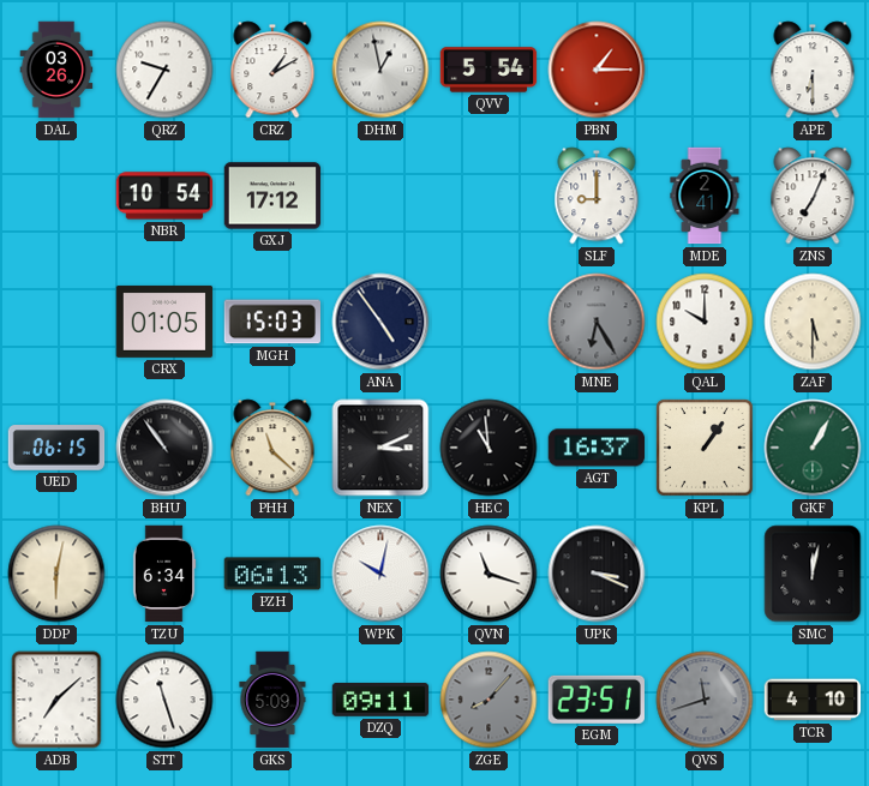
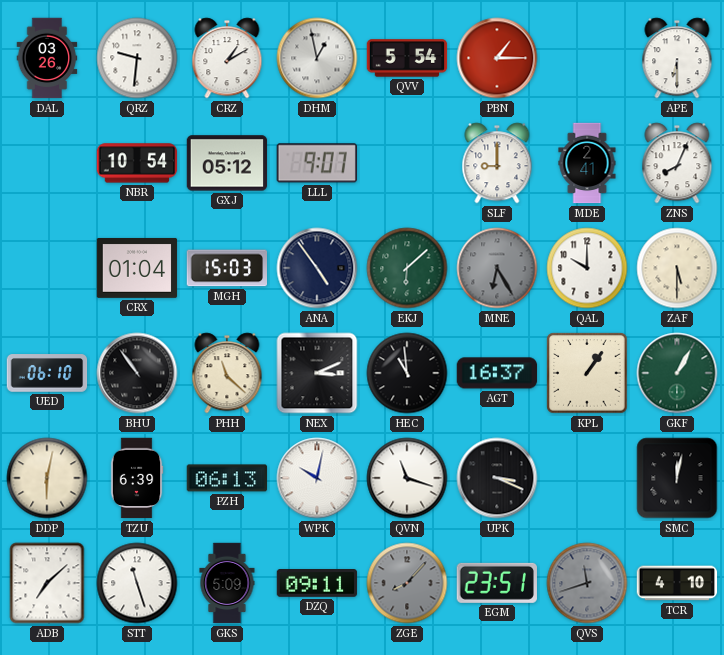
QRZ: 9:35 -> 9:31 (137, 58)
GXJ: 17:12 -> 05:12 (227, 163)
LLL: none -> 9:07 (317, 163)
ZNS: 7:04 -> 8:04 (677, 163)
CRX: 01:05 -> 01:04 (137, 268)
EKJ: none -> 6:08 (407, 268)
UED: 06:15 -> 06:10 (47, 373)
TZU: 6:34 -> 6:39 (137, 478)
